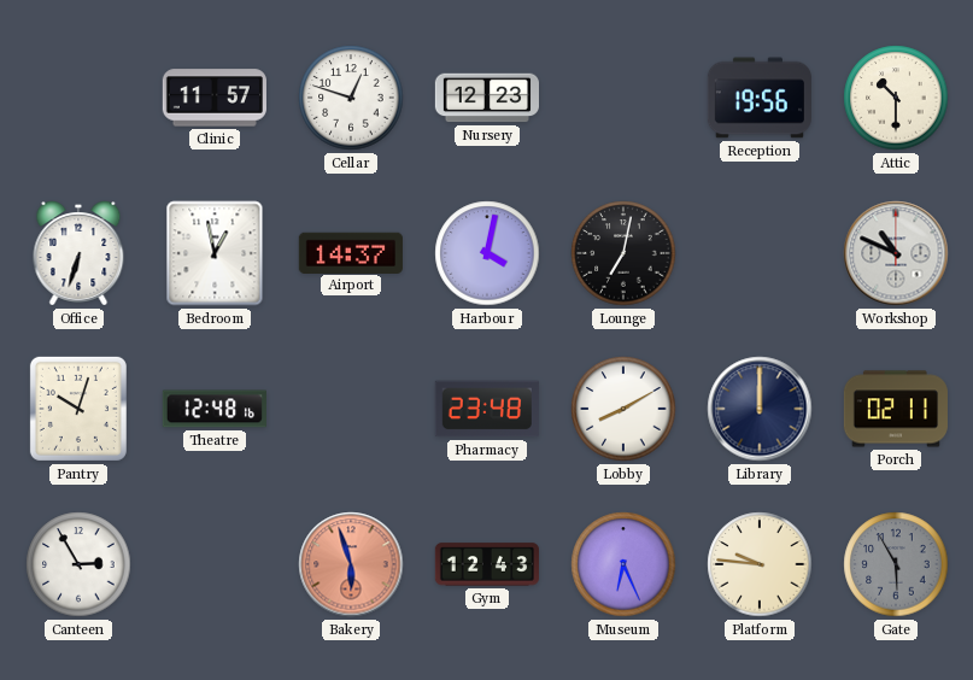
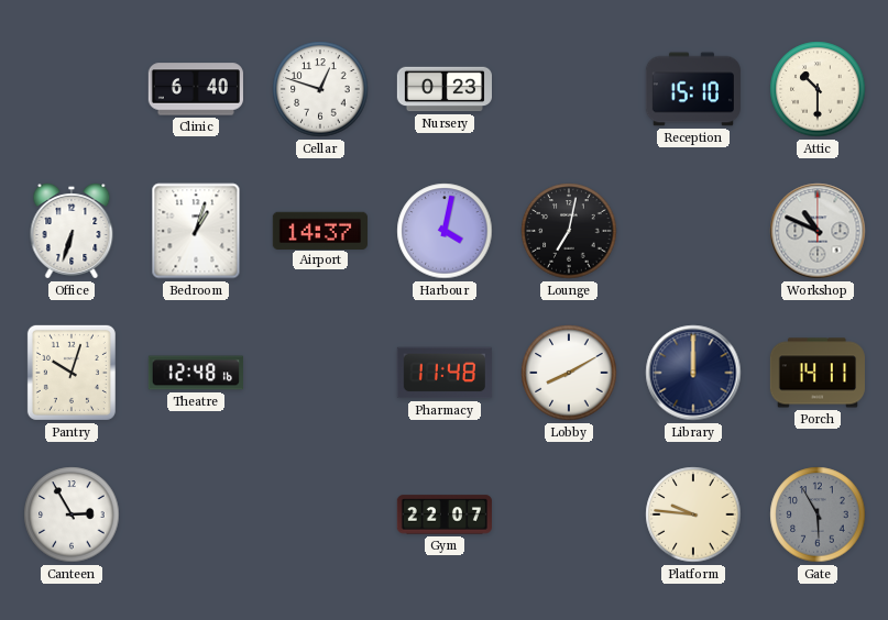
Clinic: 11:57 -> 6:40 (196, 89)
Nursery: 12:23 -> 0:23 (443, 89)
Reception: 19:56 -> 15:10 (693, 89)
Bedroom: 12:58 -> 1:03 (196, 231)
Pharmacy: 23:48 -> 11:48 (445, 373)
Porch: 02:11 -> 14:11 (818, 373)
Bakery: 5:57 -> none (351, 564)
Gym: 12:43 -> 22:07 (445, 514)
Museum: 6:26 -> none (623, 564)
